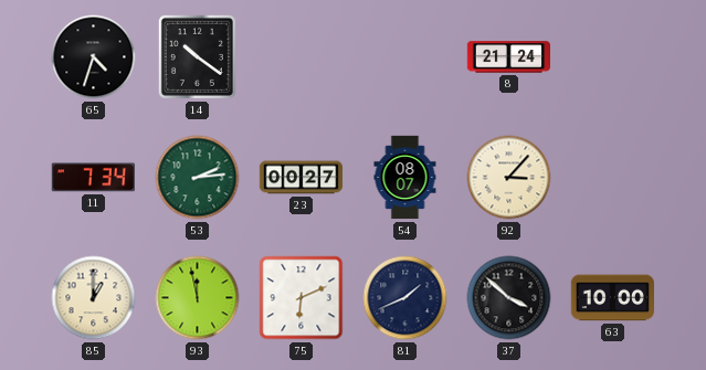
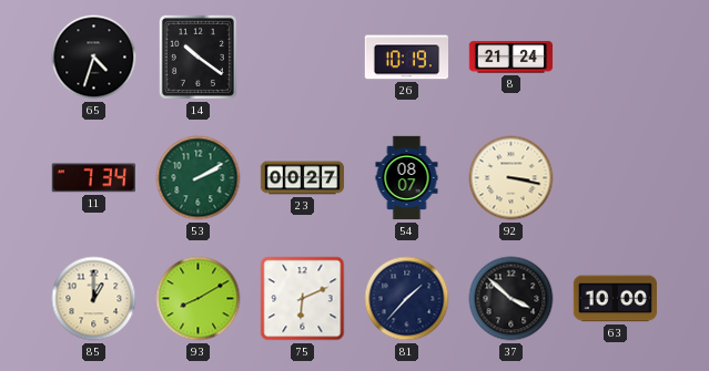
26: none -> 10:19 (406, 58)
53: 2:14 -> 2:10 (199, 178)
92: 3:07 -> 3:17 (512, 178)
93: 11:58 -> 8:10 (199, 299)
81: 1:41 -> 1:37 (407, 299)
